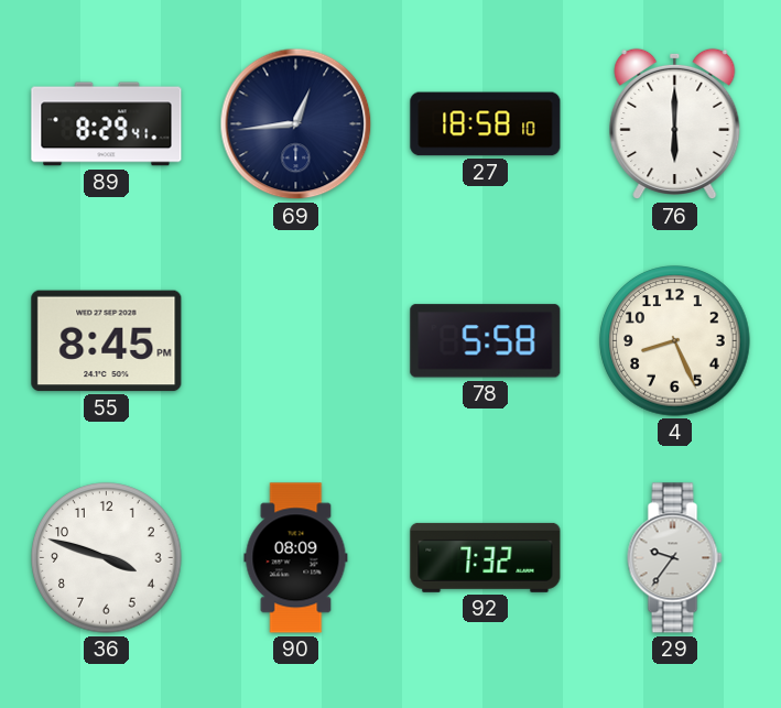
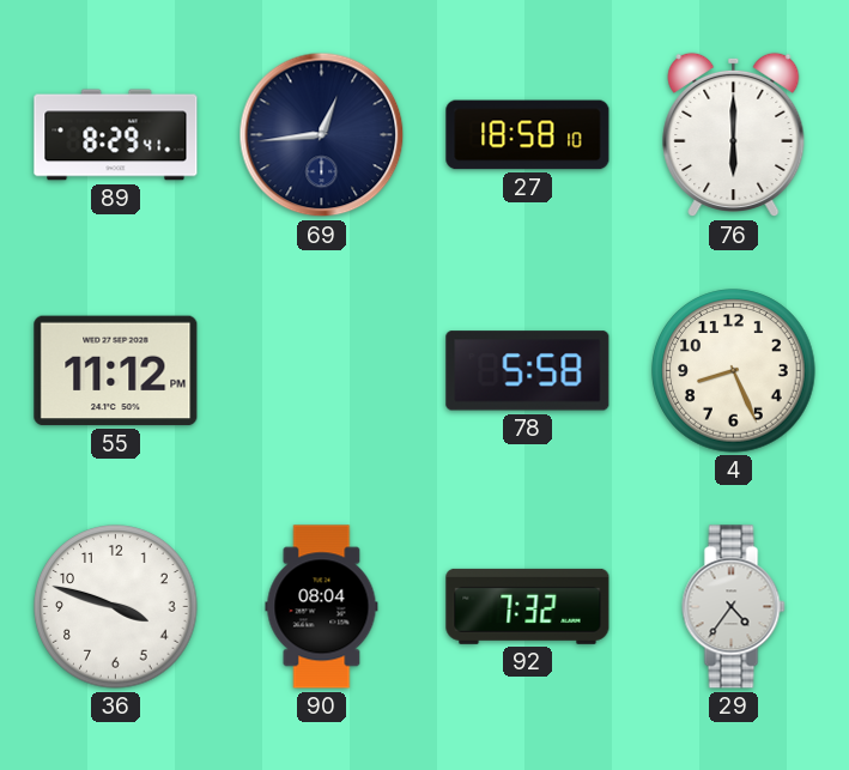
55: 8:45 -> 11:12 (116, 371)
90: 08:09 -> 08:04 (322, 607)
29: 9:36 -> 4:36 (734, 607)
